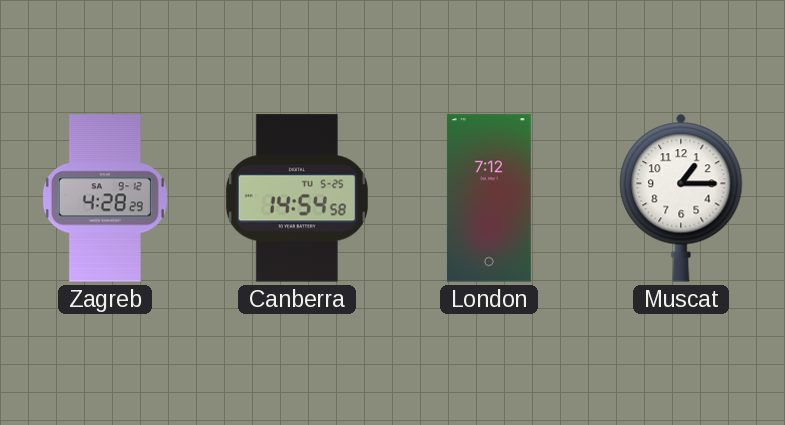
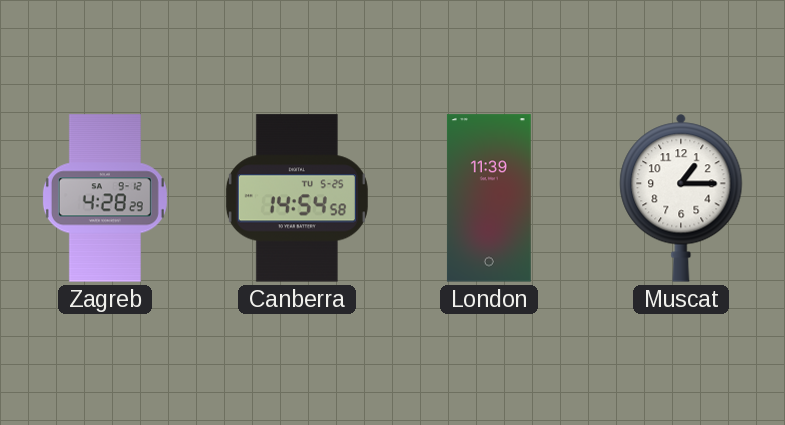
London: 7:12 -> 11:39 (489, 198)
